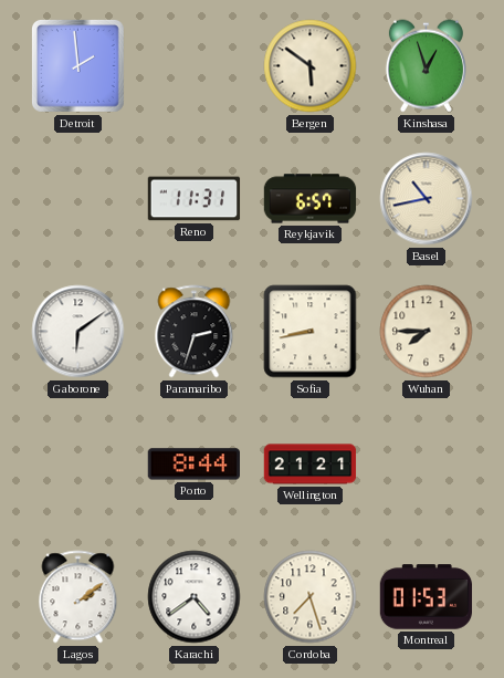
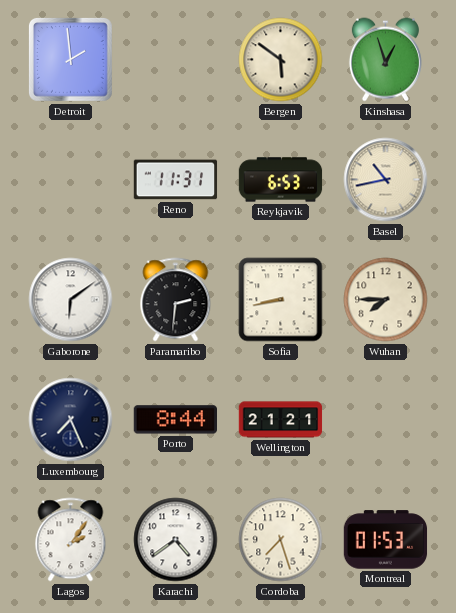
Reykjavik: 6:57 -> 6:53 (281, 180)
Paramaribo: 2:33 -> 2:31 (176, 300)
Luxembourg: none -> 7:26 (71, 420)
Lagos: 2:09 -> 2:06 (71, 540)
